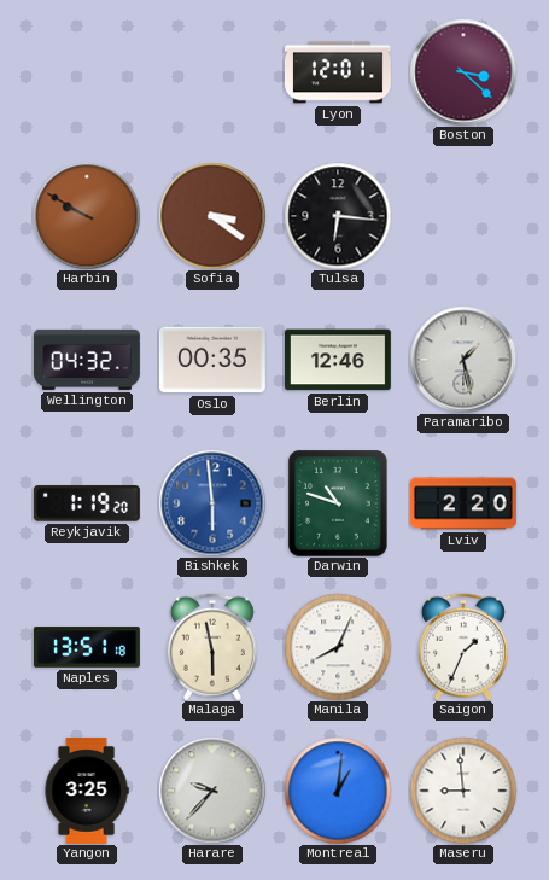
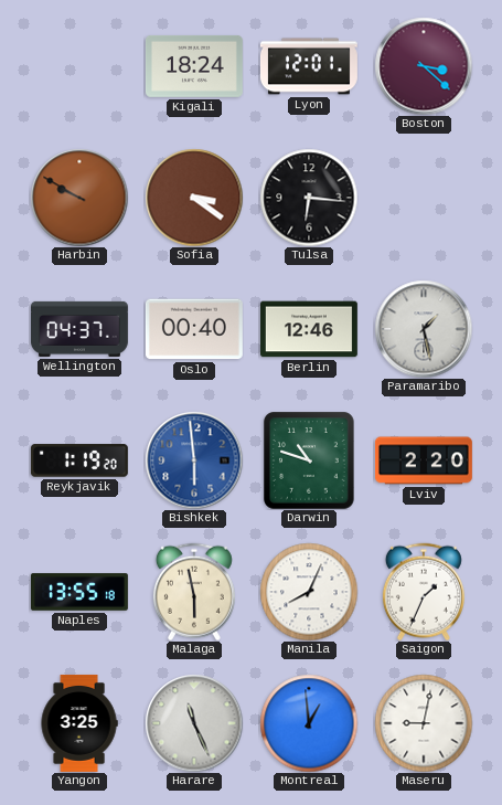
Kigali: none -> 18:24 (194, 66)
Wellington: 04:32 -> 04:37 (79, 329)
Oslo: 00:35 -> 00:40 (194, 329)
Naples: 13:51 -> 13:55 (79, 592)
Harare: 9:37 -> 11:26 (194, 723)
Montreal: 1:01 -> 12:59 (309, 723)
Maseru: 8:59 -> 9:02 (424, 723)
